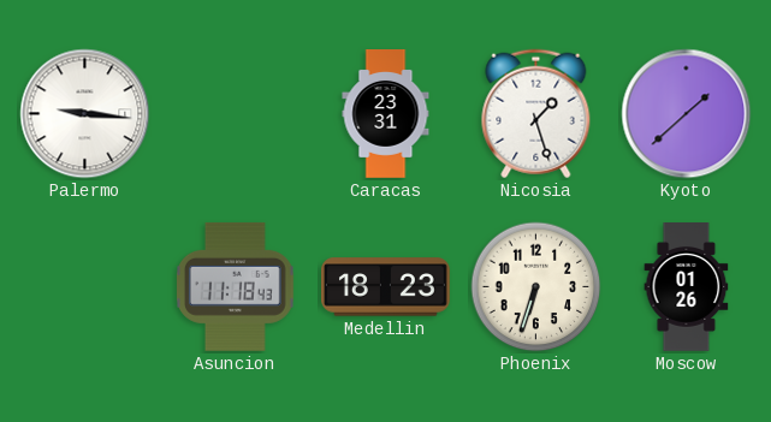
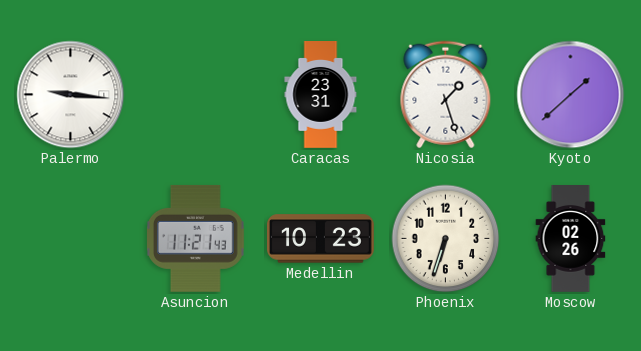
Asuncion: 11:18 -> 11:21 (196, 238)
Medellin: 18:23 -> 10:23 (321, 239)
Moscow: 01:26 -> 02:26 (571, 239)
